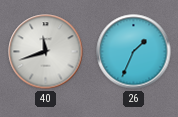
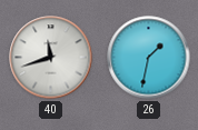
26: 1:34 -> 1:32 (149, 58)
